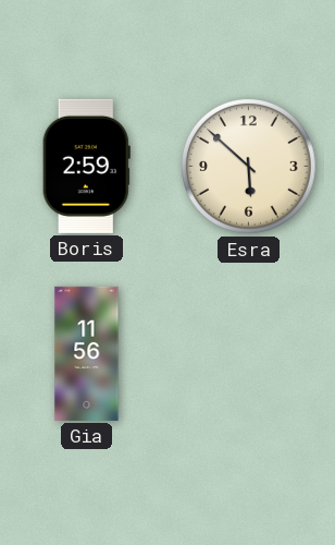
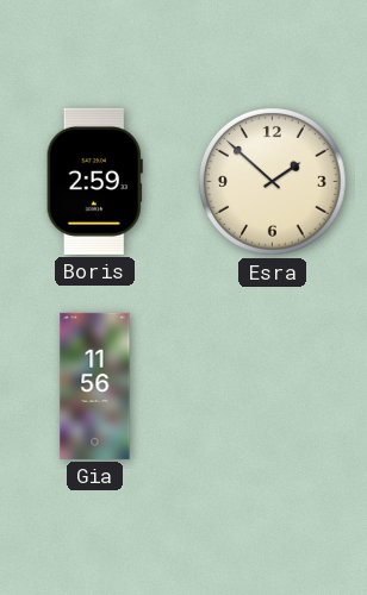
Esra: 5:52 -> 1:52 (273, 182)
